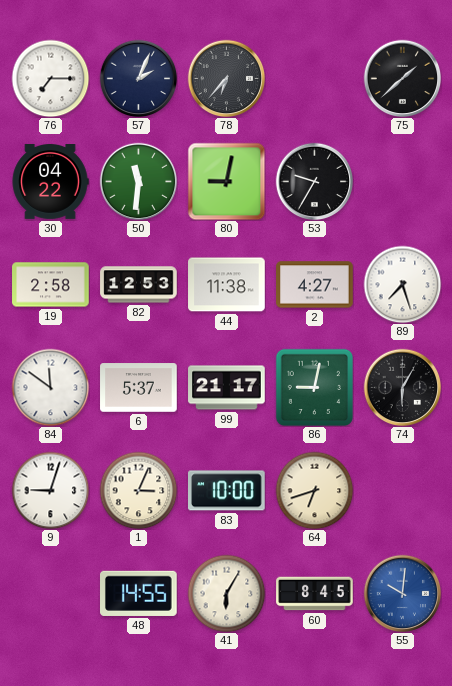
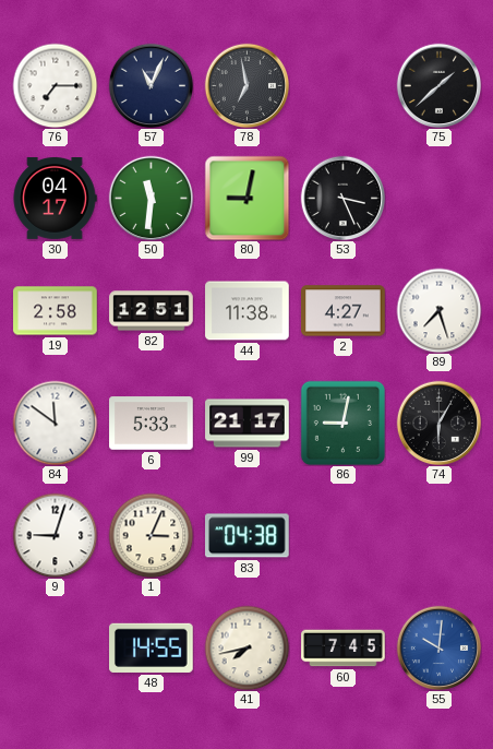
57: 2:04 -> 11:04 (151, 85)
78: 6:37 -> 6:58 (246, 85)
30: 04:22 -> 04:17 (55, 199)
53: 9:35 -> 3:26 (342, 198)
82: 12:53 -> 12:51 (152, 311)
6: 5:37 -> 5:33 (152, 424)
83: 10:00 -> 04:38 (248, 536)
64: 6:42 -> none (314, 490)
41: 6:05 -> 7:43 (246, 647)
60: 8:45 -> 7:45 (344, 649)
